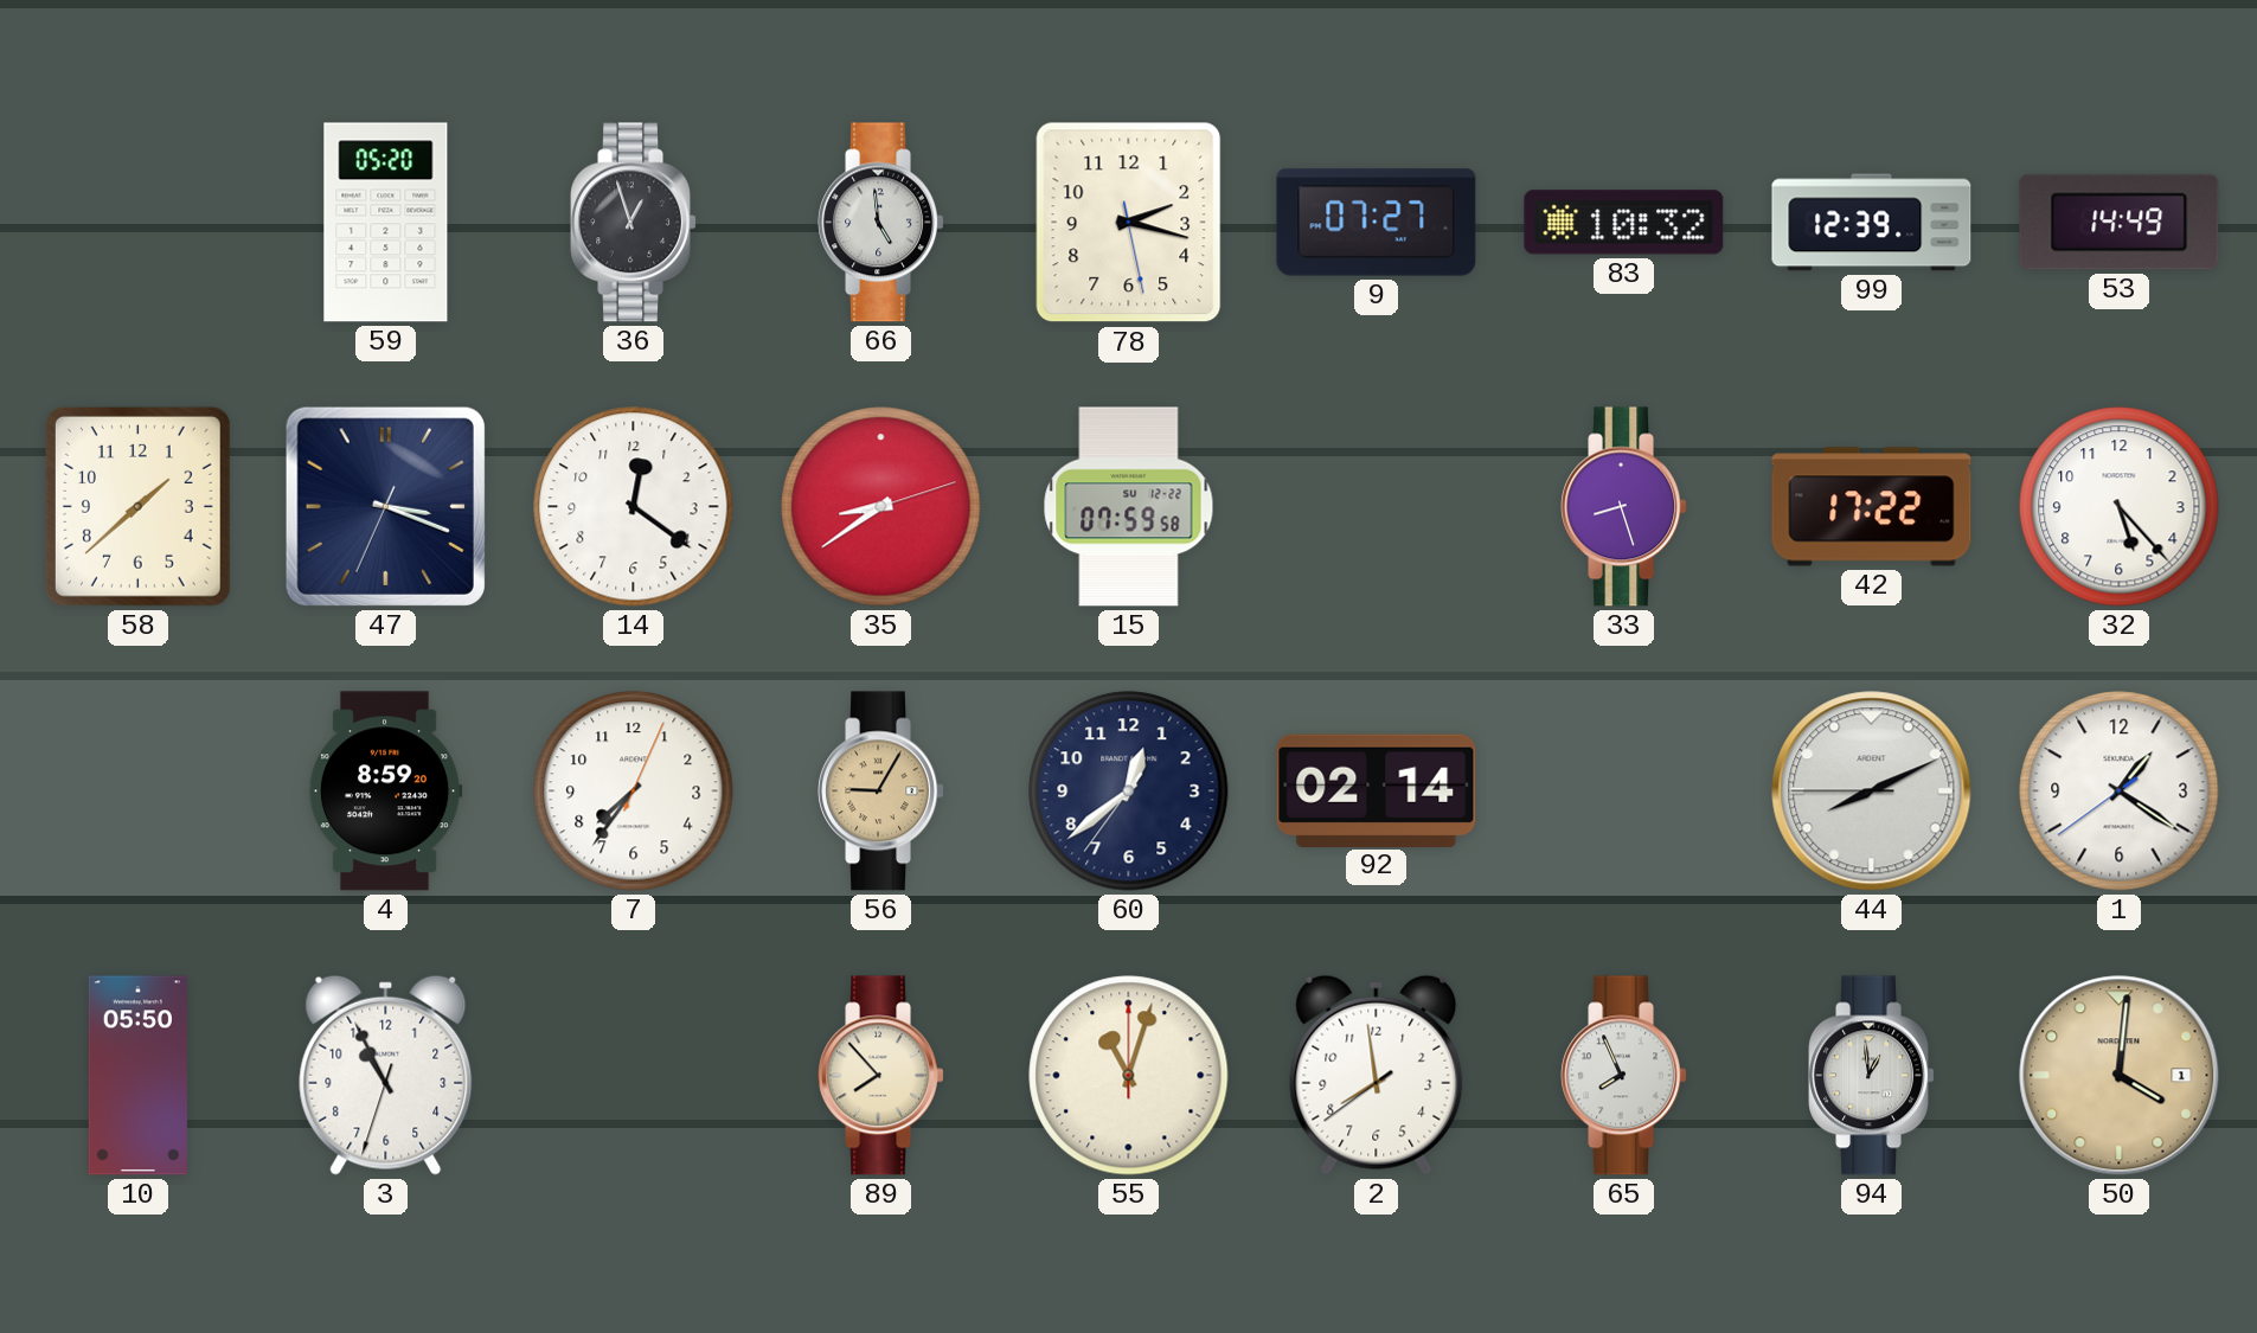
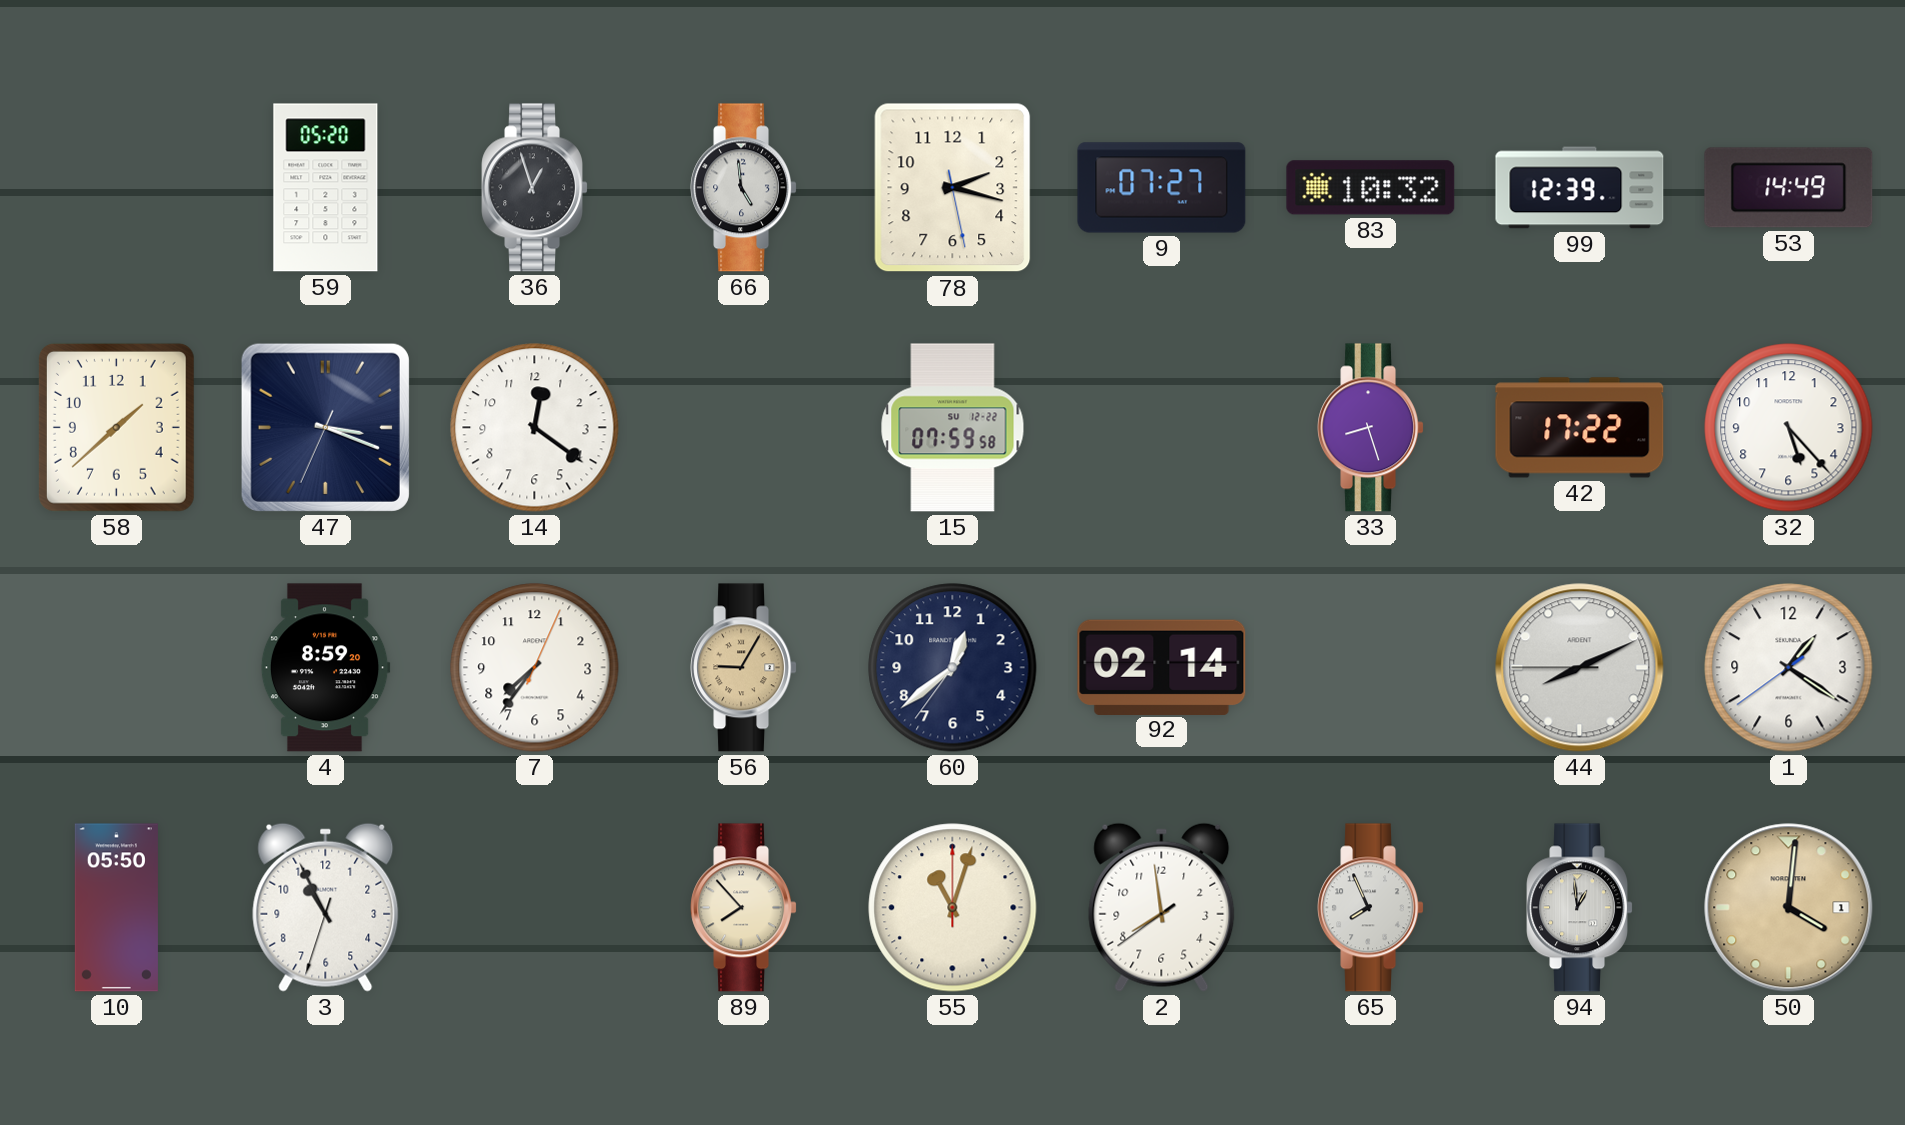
35: 8:39 -> none (881, 507)
